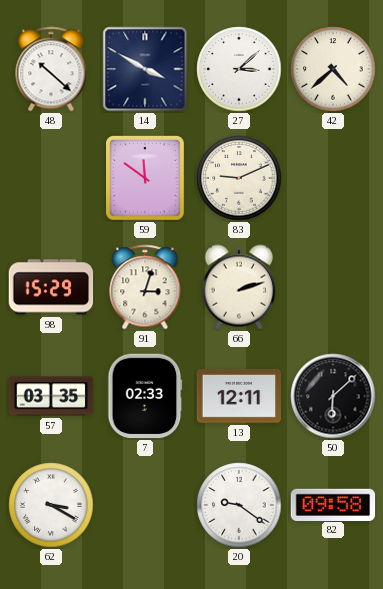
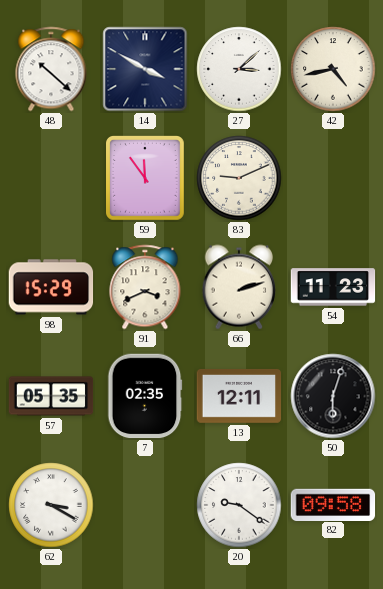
42: 4:38 -> 4:43 (333, 69)
59: 11:51 -> 11:54 (146, 179)
91: 3:03 -> 3:41 (145, 287)
54: none -> 11:23 (333, 287)
57: 03:35 -> 05:35 (51, 396)
7: 02:33 -> 02:35 (145, 396)
50: 6:08 -> 6:03 (333, 396)
